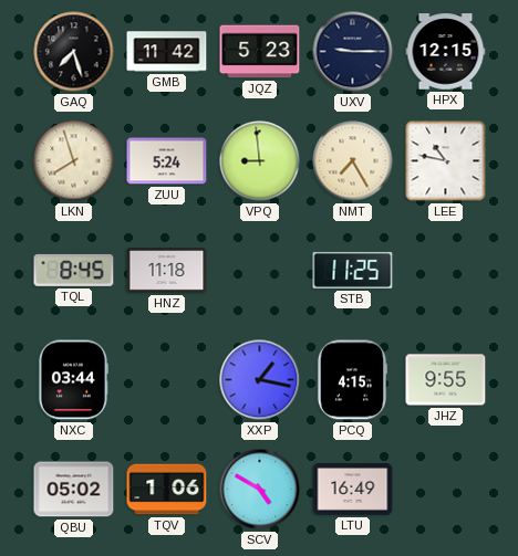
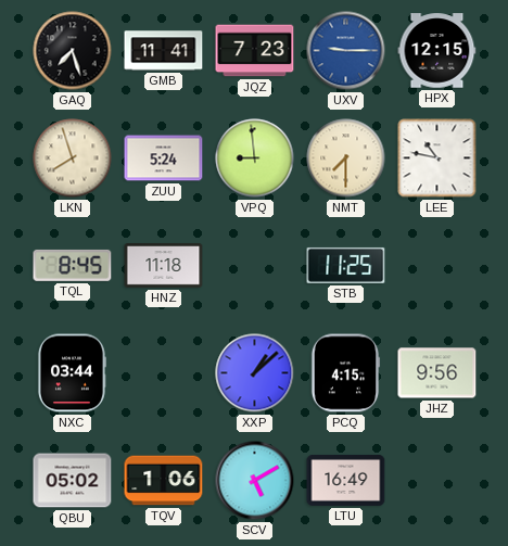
GMB: 11:42 -> 11:41 (164, 51)
JQZ: 5:23 -> 7:23 (255, 51)
UXV dial: navy -> blue (346, 51)
NMT: 7:25 -> 7:30 (346, 158)
XXP: 1:17 -> 1:08 (255, 373)
JHZ: 9:55 -> 9:56 (437, 373)
SCV: 4:50 -> 5:10 (255, 481)
